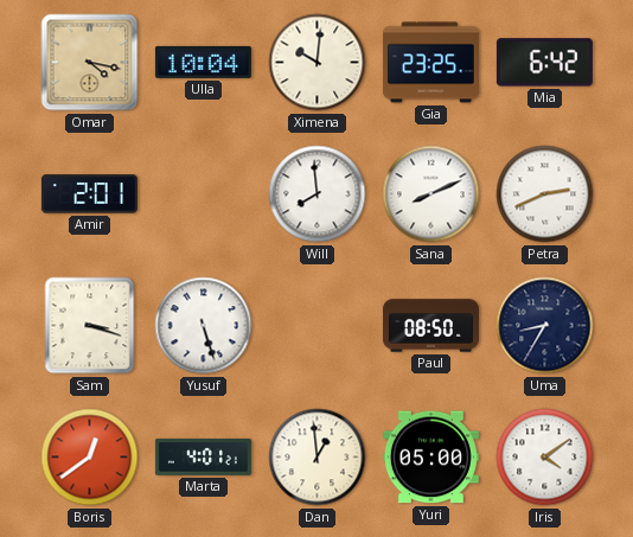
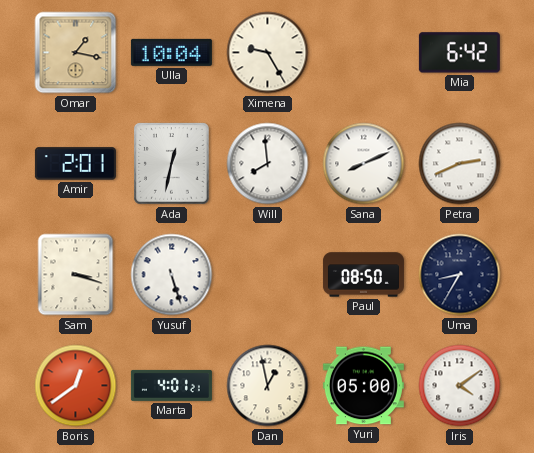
Omar: 4:17 -> 1:17 (76, 53)
Ximena: 10:01 -> 9:25 (268, 53)
Gia: 23:25 -> none (430, 63)
Ada: none -> 12:32 (172, 164)
Dan: 12:59 -> 12:58 (268, 386)
